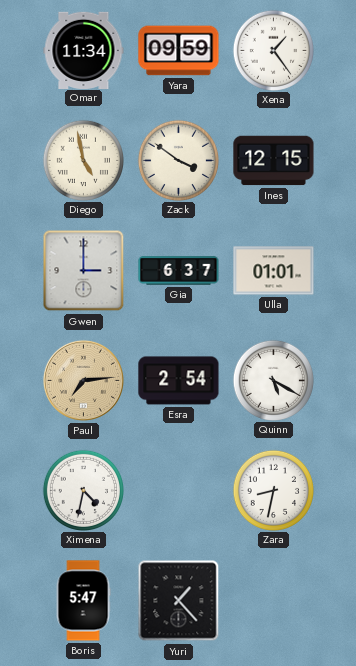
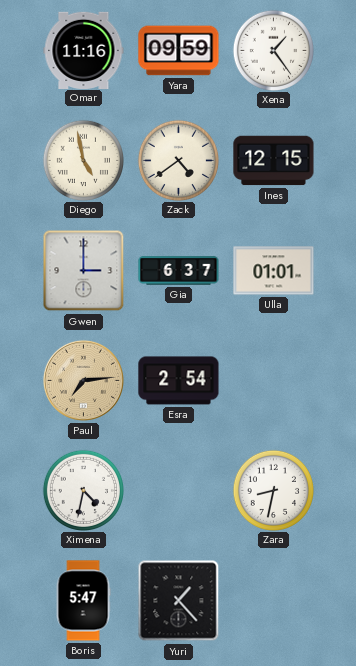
Omar: 11:34 -> 11:16 (84, 50)
Zack: 3:51 -> 4:39 (178, 160)
Quinn: 5:20 -> none (273, 380)
